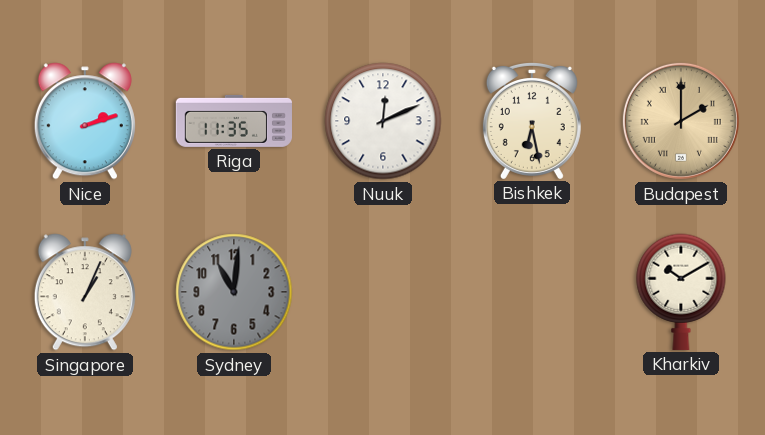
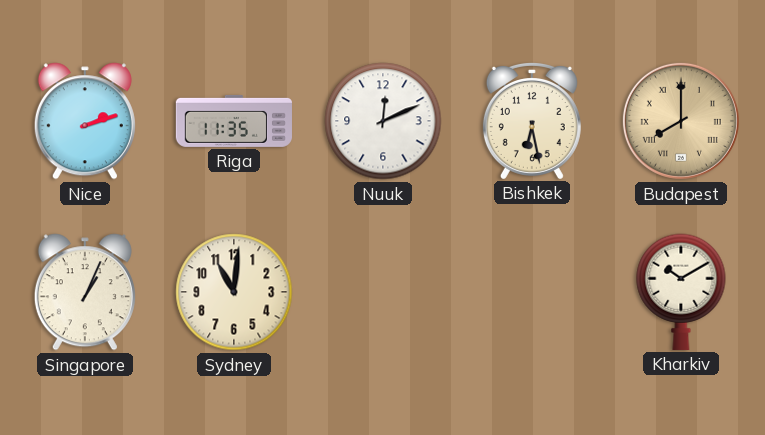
Budapest: 2:00 -> 8:00 (681, 121)
Sydney dial: grey -> cream (234, 292)
